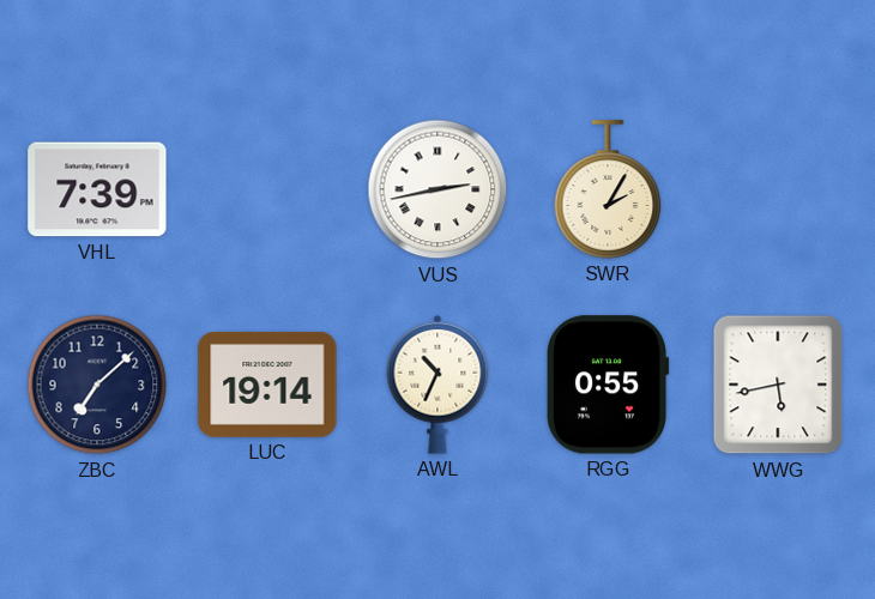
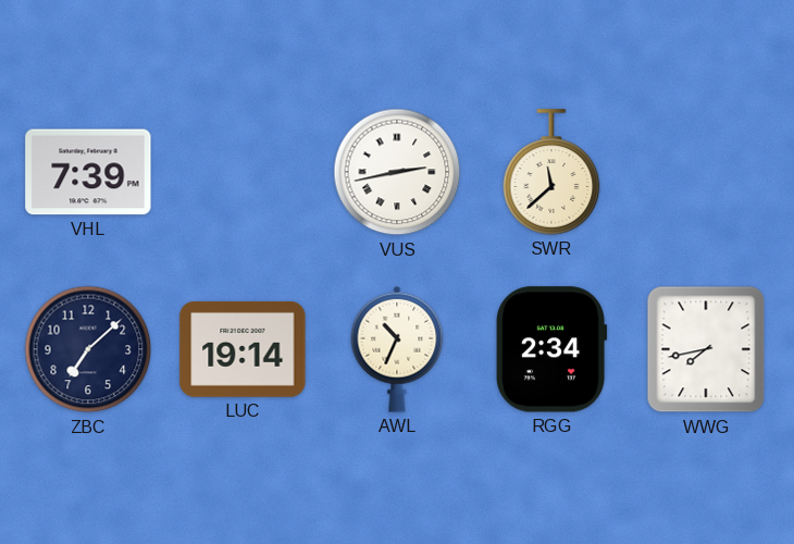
SWR: 2:05 -> 11:38 (551, 172)
RGG: 0:55 -> 2:34 (551, 349)
WWG: 5:43 -> 7:43 (706, 349)
